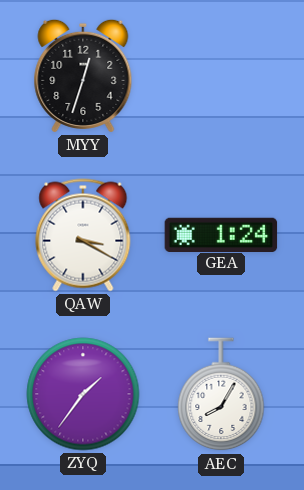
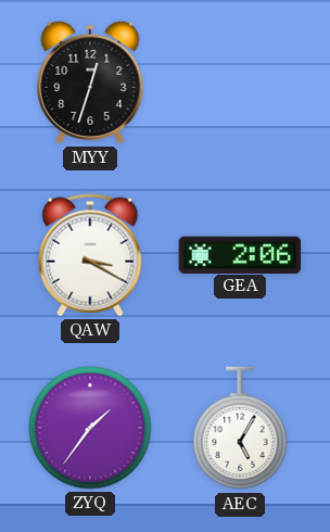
GEA: 1:24 -> 2:06 (240, 254)
AEC: 8:05 -> 5:05 (240, 429)
